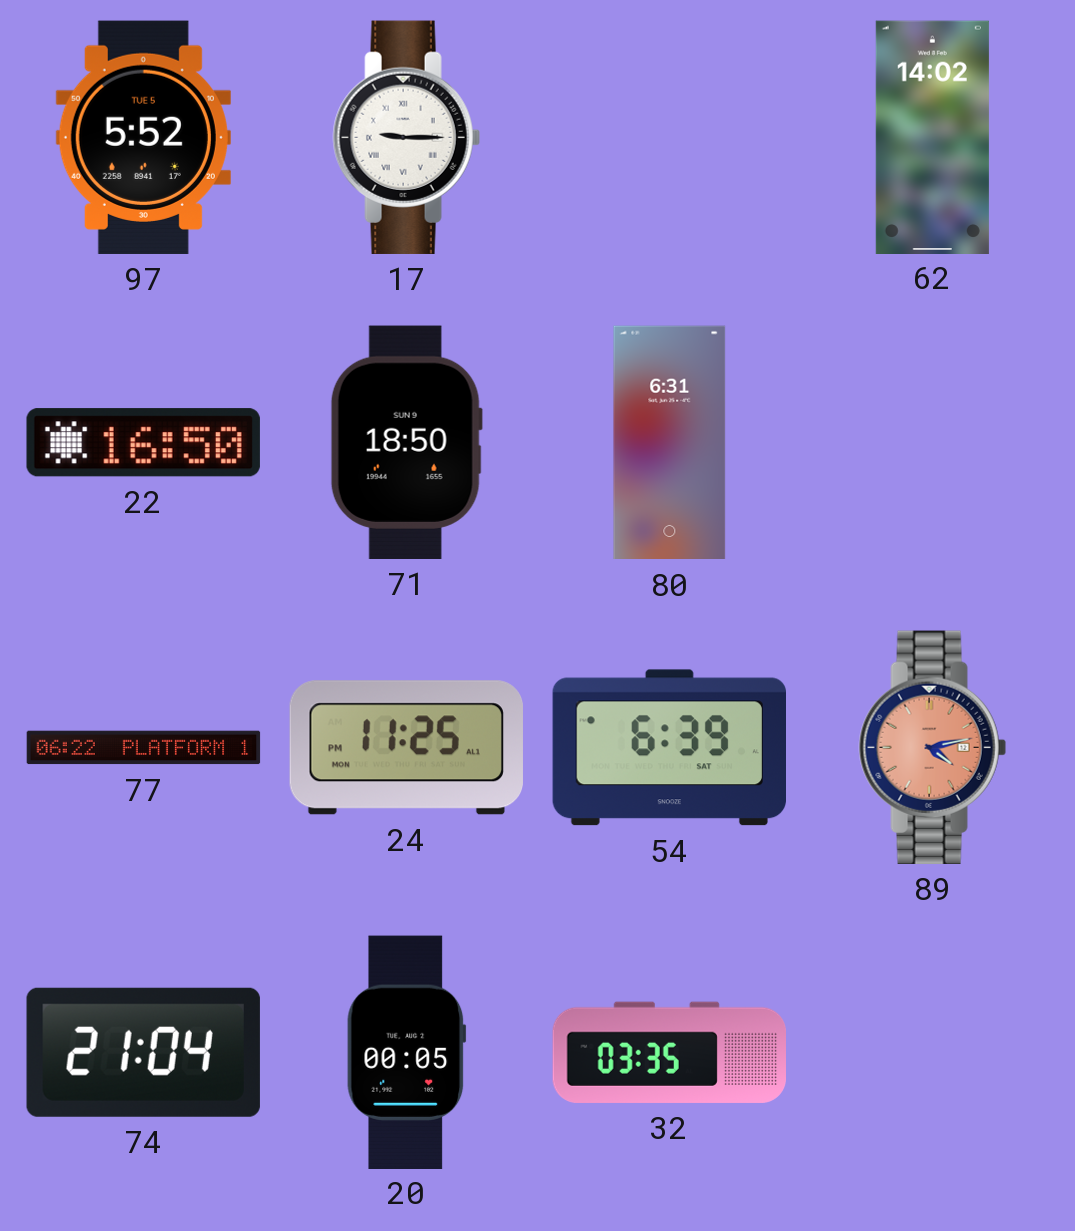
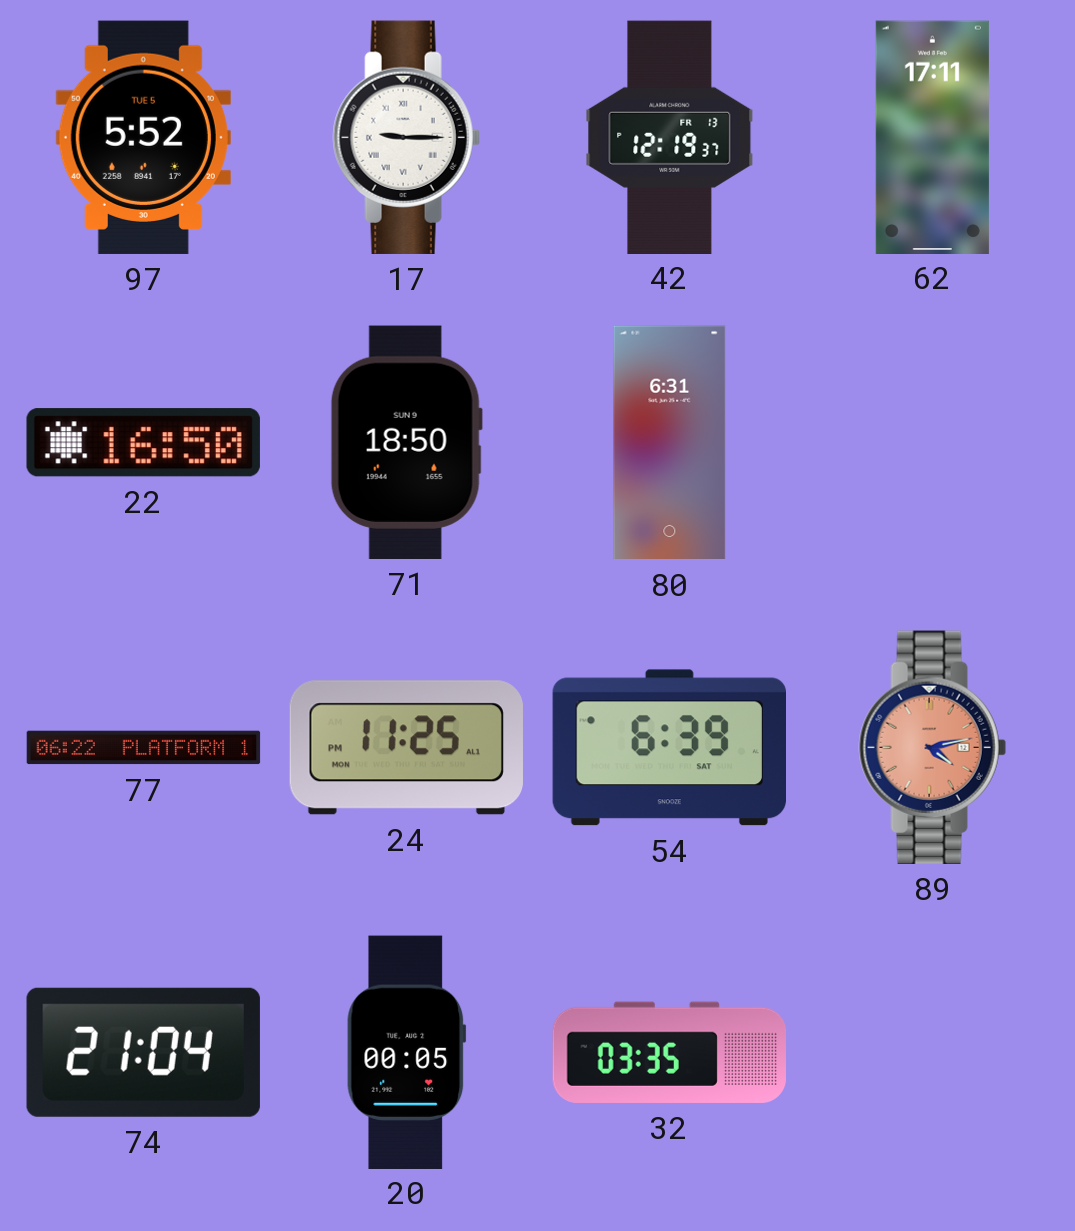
42: none -> 12:19 (670, 137)
62: 14:02 -> 17:11 (932, 137)
